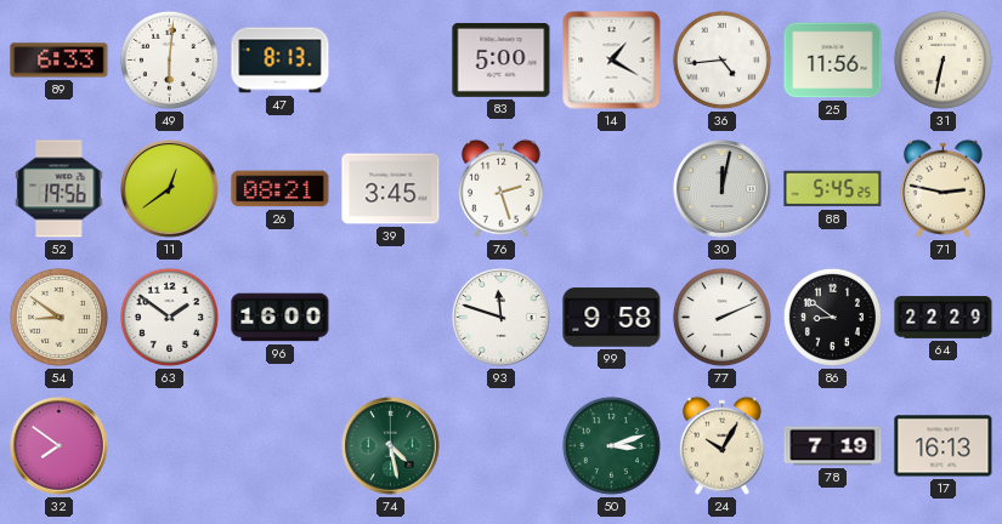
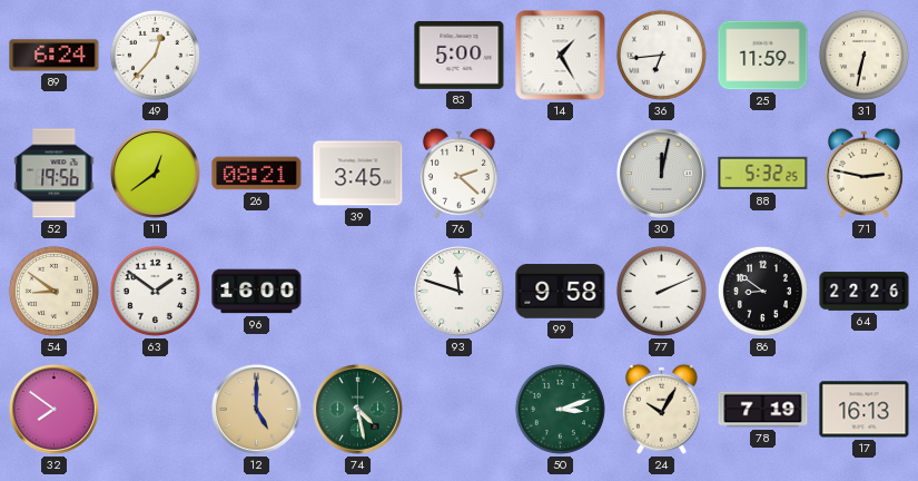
89: 6:33 -> 6:24 (55, 56)
49: 6:01 -> 12:37 (155, 55)
47: 8:13 -> none (281, 61)
14: 1:20 -> 1:25 (561, 56)
36: 4:44 -> 6:44 (661, 55)
25: 11:56 -> 11:59 (763, 56)
76: 2:27 -> 2:22 (458, 173)
88: 5:45 -> 5:32 (763, 174)
64: 22:29 -> 22:26 (865, 292)
12: none -> 5:00 (257, 410)
